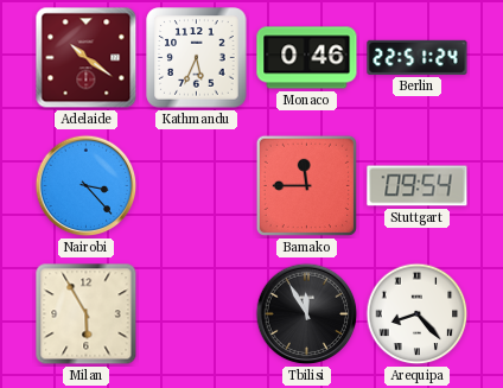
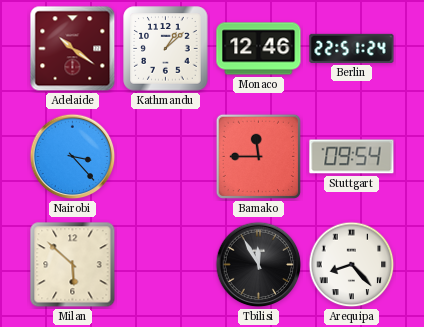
Kathmandu: 5:34 -> 1:08 (166, 49)
Monaco: 0:46 -> 12:46 (259, 49)
Milan: 5:55 -> 5:52 (73, 265)
